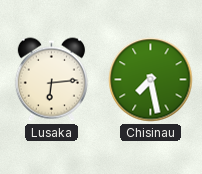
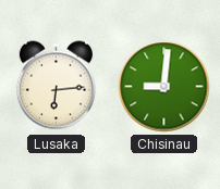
Chisinau: 7:28 -> 9:01 (164, 87)
